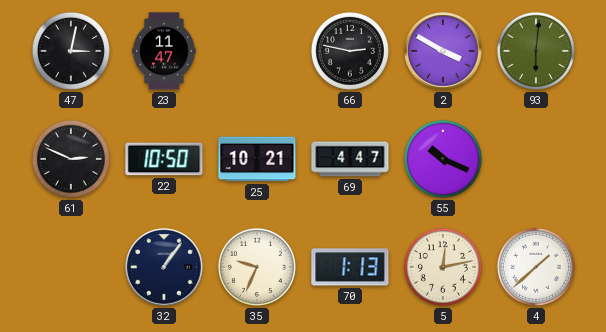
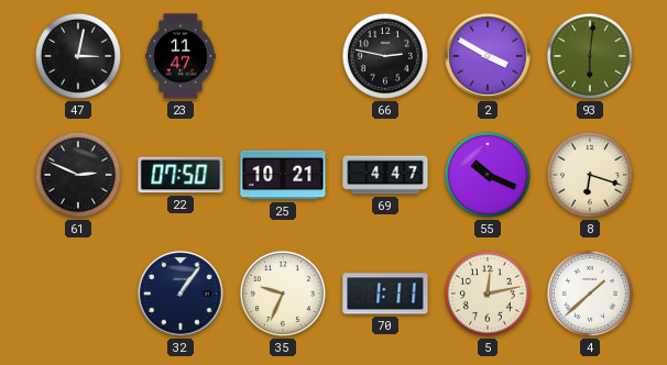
22: 10:50 -> 07:50 (181, 175)
8: none -> 6:18 (590, 175)
70: 1:13 -> 1:11 (385, 294)
